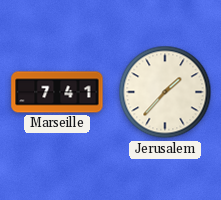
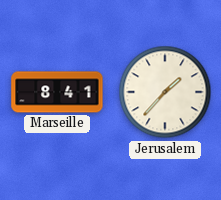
Marseille: 7:41 -> 8:41 (57, 92)
